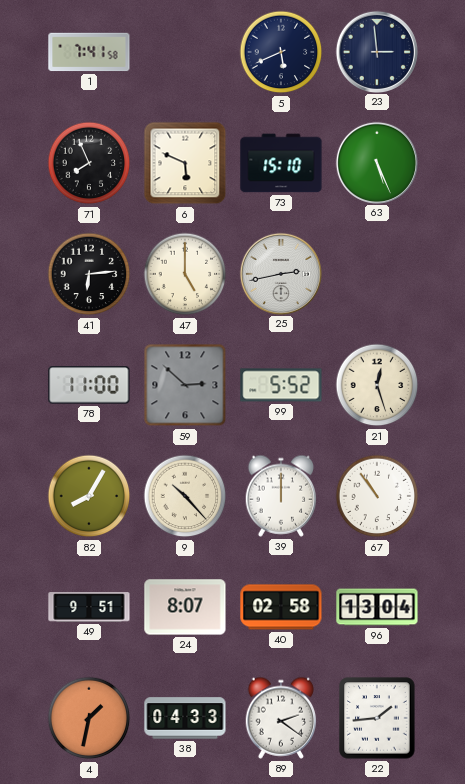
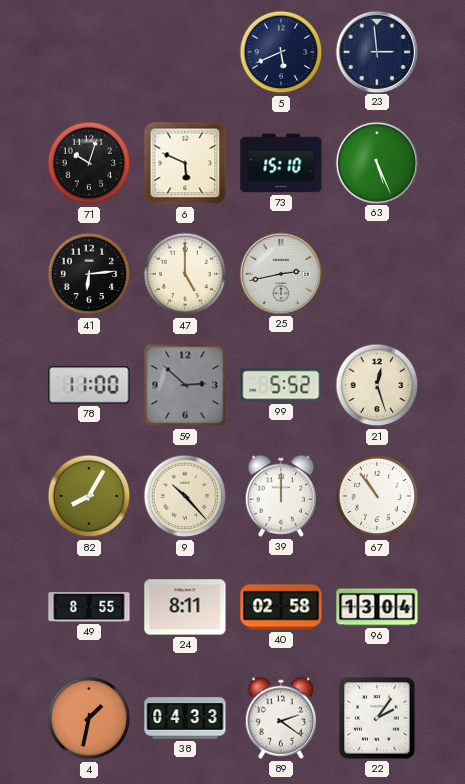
1: 7:41 -> none (89, 52)
71: 7:56 -> 10:03 (89, 163)
49: 9:51 -> 8:55 (89, 607)
24: 8:07 -> 8:11 (185, 607)
22: 1:44 -> 2:06 (377, 718)
